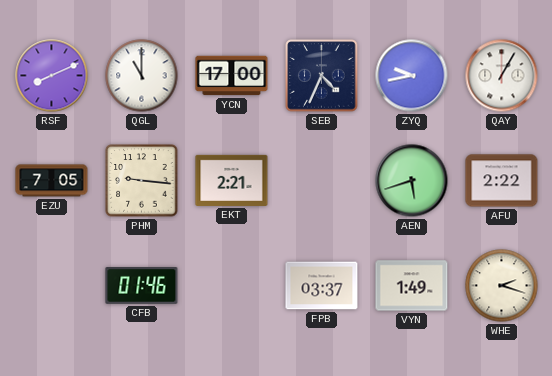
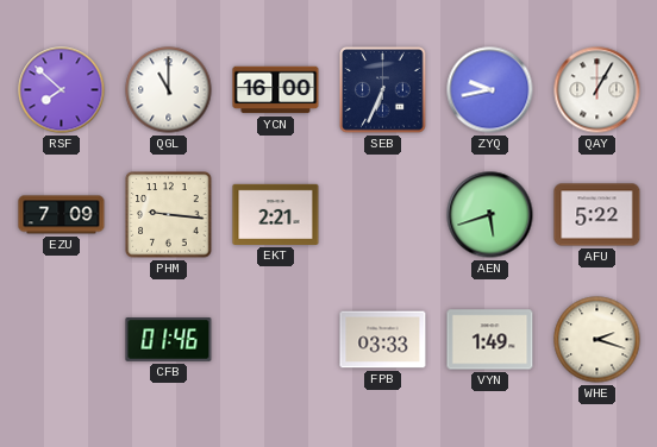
RSF: 8:11 -> 7:52 (62, 90)
YCN: 17:00 -> 16:00 (276, 90)
SEB: 4:34 -> 6:34 (383, 90)
EZU: 7:05 -> 7:09 (62, 215)
AFU: 2:22 -> 5:22 (597, 215)
FPB: 03:37 -> 03:33 (383, 340)
